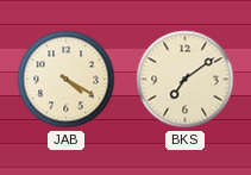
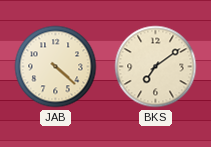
JAB: 4:20 -> 4:22 (56, 67)
